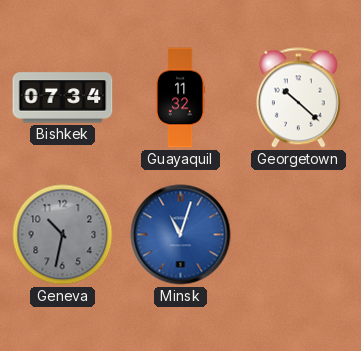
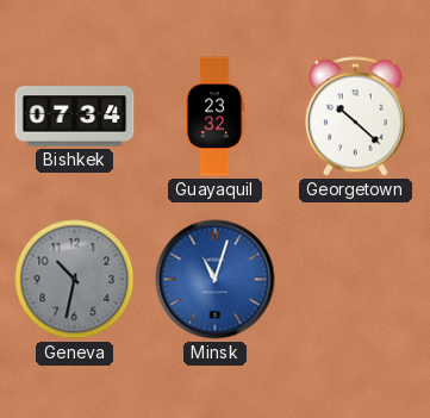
Guayaquil: 11:32 -> 23:32 (214, 117)
